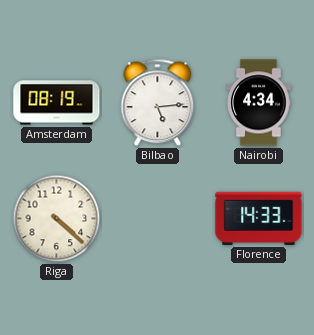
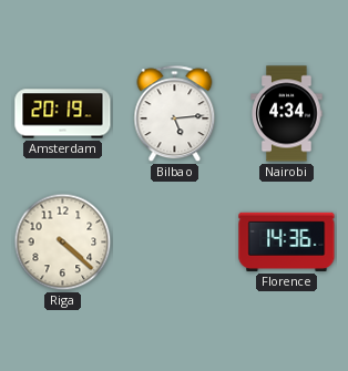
Amsterdam: 08:19 -> 20:19 (63, 114)
Florence: 14:33 -> 14:36 (287, 241)
